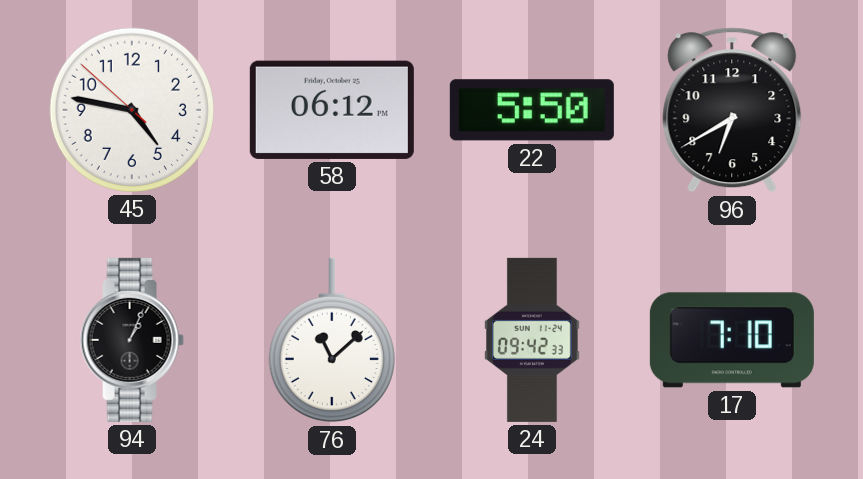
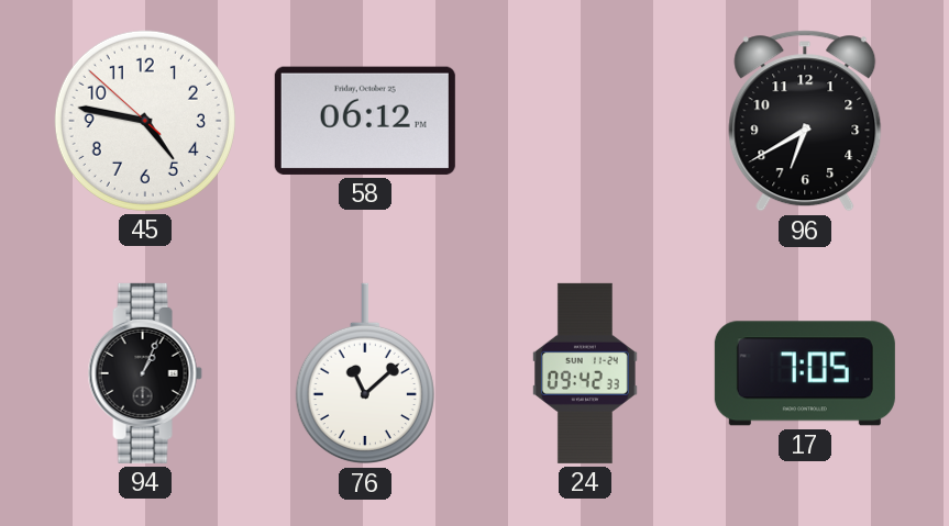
22: 5:50 -> none (532, 110)
17: 7:10 -> 7:05 (805, 373)
